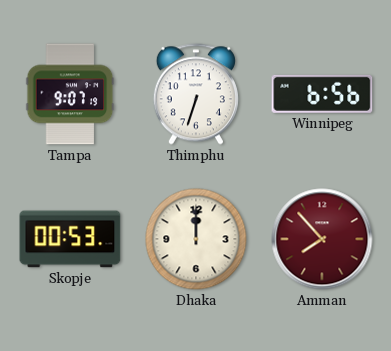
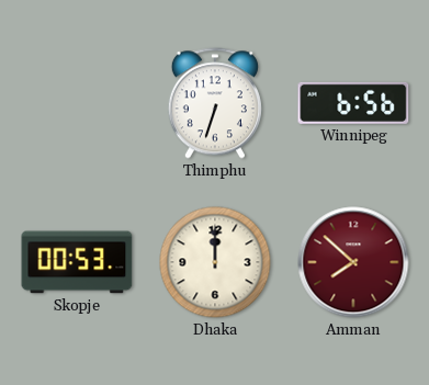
Tampa: 9:07 -> none (70, 94)
Amman: 7:53 -> 7:52 (353, 262)
